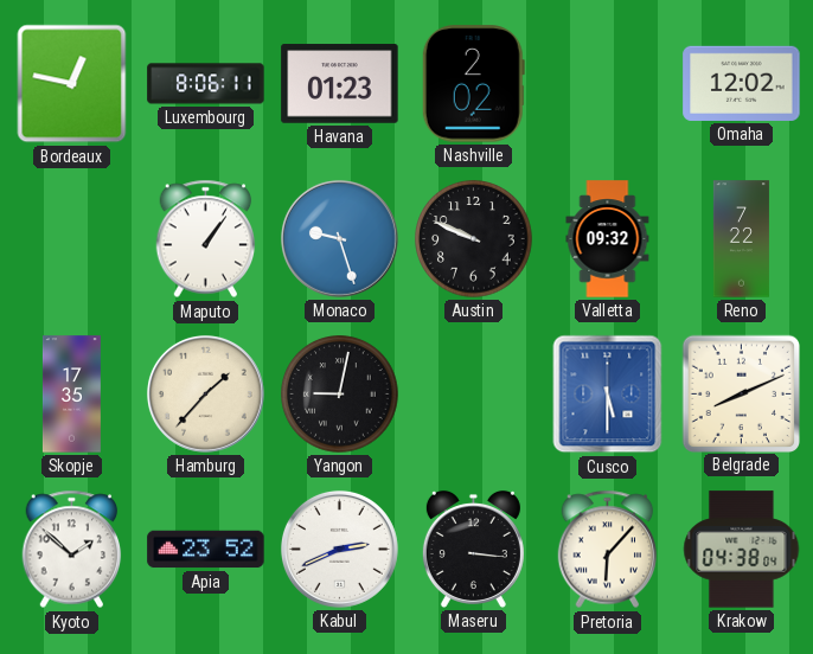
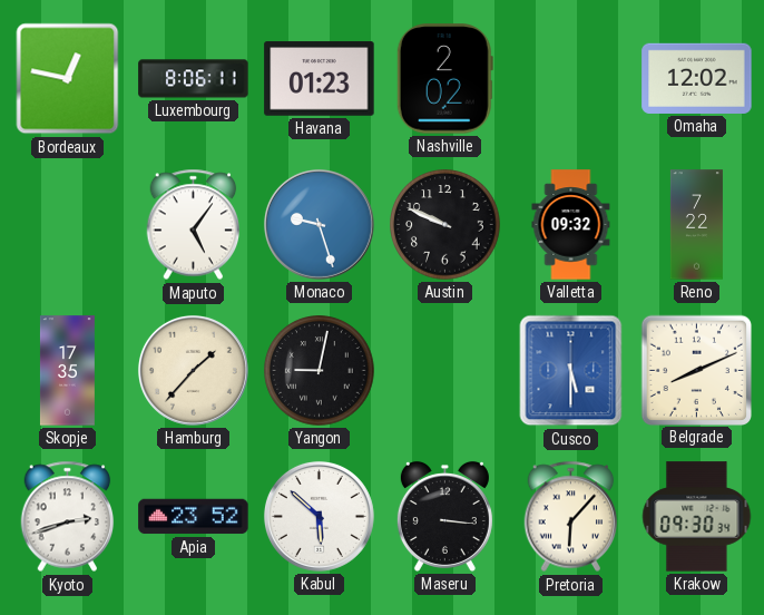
Maputo: 1:06 -> 5:06 (194, 225)
Kyoto: 1:52 -> 2:42 (68, 517)
Kabul: 2:41 -> 5:52 (319, 516)
Krakow: 04:38 -> 09:30 (697, 517)
